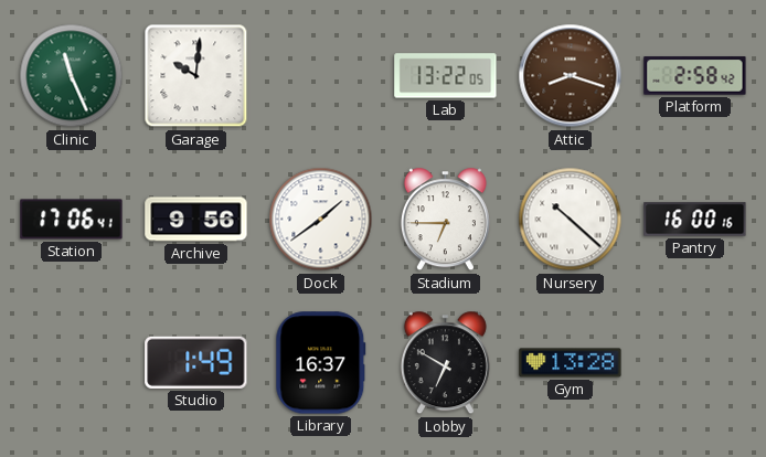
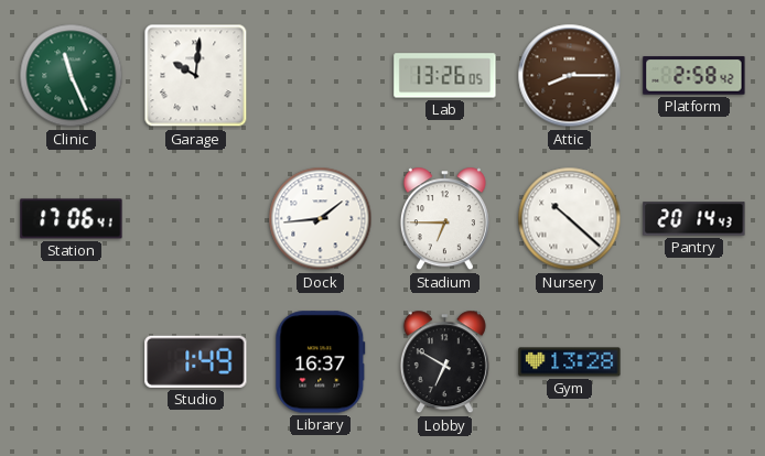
Lab: 13:22 -> 13:26 (445, 76)
Attic: 8:18 -> 8:15 (570, 76)
Archive: 9:56 -> none (196, 220)
Dock: 1:39 -> 1:44 (321, 219)
Pantry: 16:00 -> 20:14 (694, 219)
